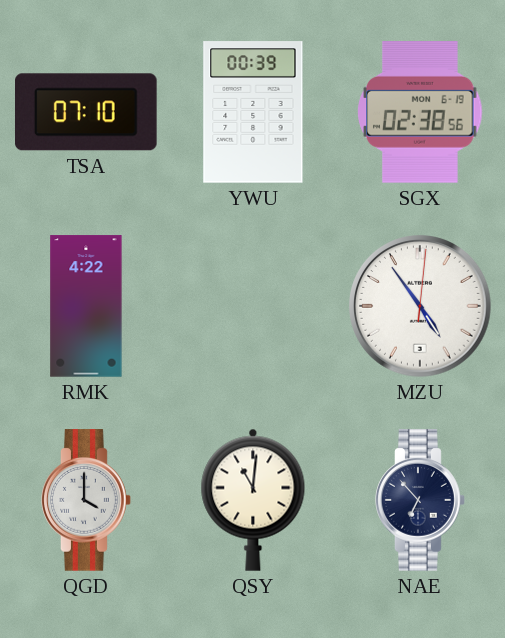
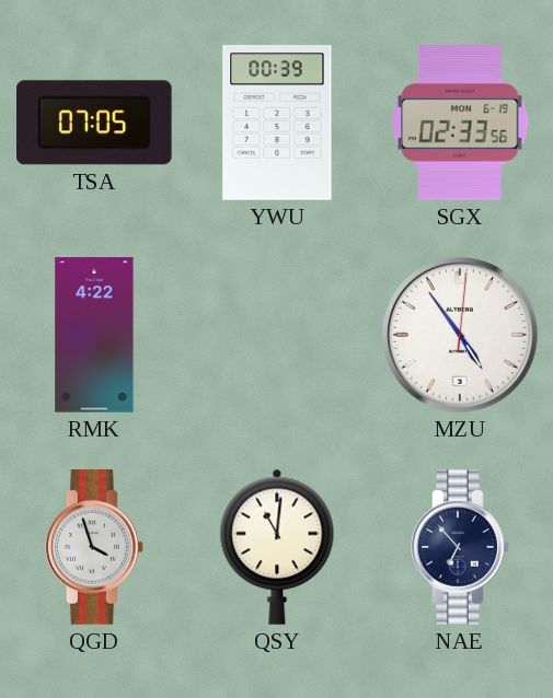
TSA: 07:10 -> 07:05 (95, 123)
SGX: 02:38 -> 02:33 (460, 124)
QGD: 4:00 -> 3:57 (94, 547)
